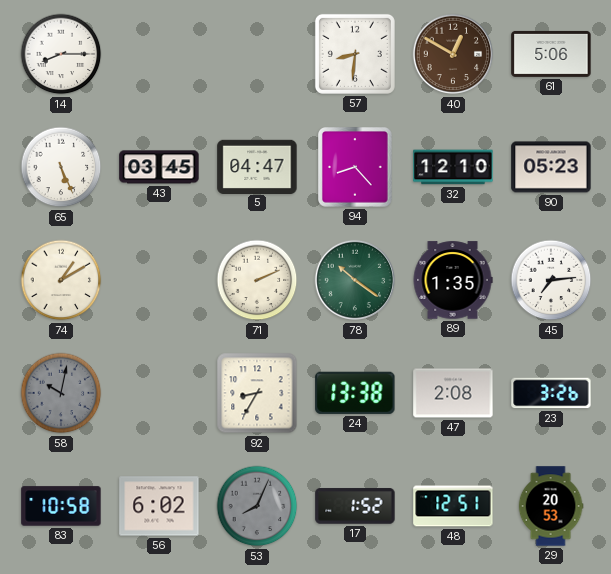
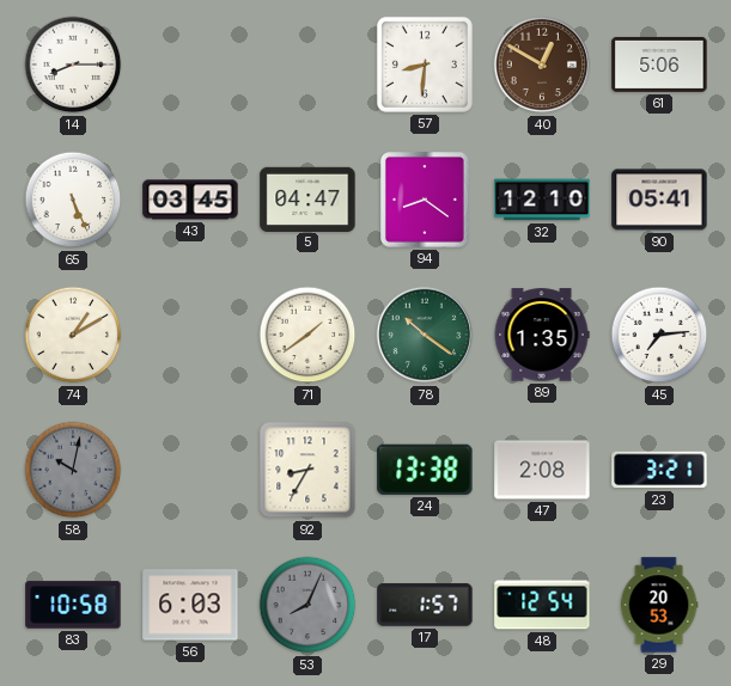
94: 8:23 -> 8:21 (426, 201)
90: 05:23 -> 05:41 (659, 200)
71: 2:11 -> 1:39 (307, 335)
23: 3:26 -> 3:21 (659, 470)
56: 6:02 -> 6:03 (190, 605)
17: 1:52 -> 1:57 (425, 605)
48: 12:51 -> 12:54 (542, 605)
